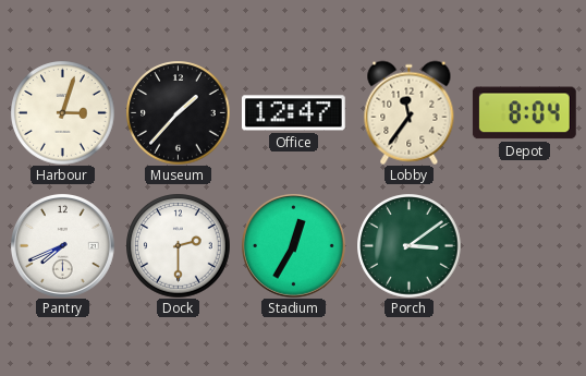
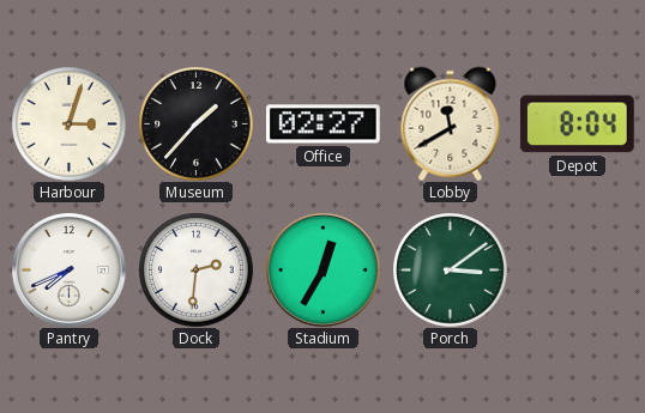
Office: 12:47 -> 02:27 (322, 124)
Lobby: 11:36 -> 11:40 (451, 123)
Dock: 2:30 -> 2:31 (195, 269)
